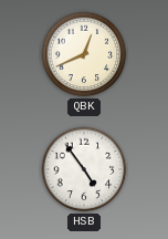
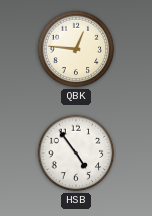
QBK: 12:41 -> 12:46 (76, 49)
